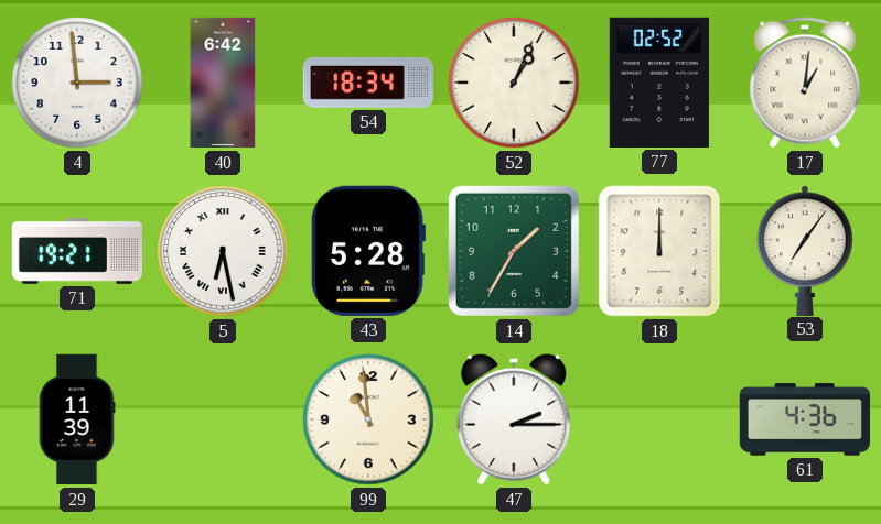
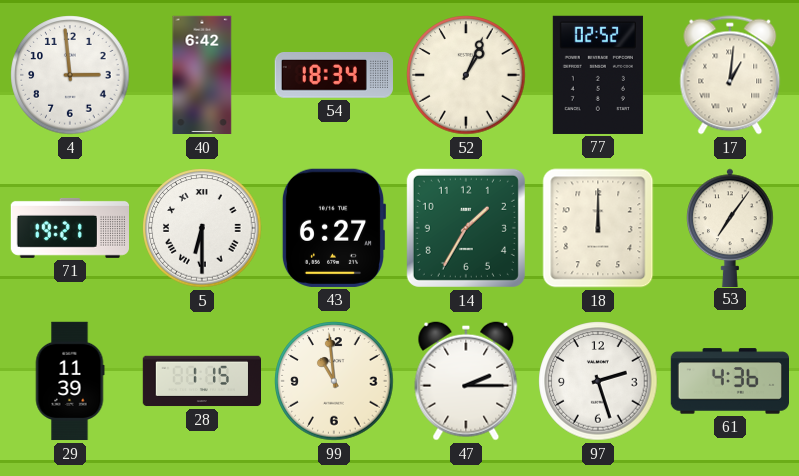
5: 6:28 -> 6:30 (202, 228)
43: 5:28 -> 6:27 (333, 228)
28: none -> 1:15 (202, 381)
97: none -> 2:27 (598, 381)
